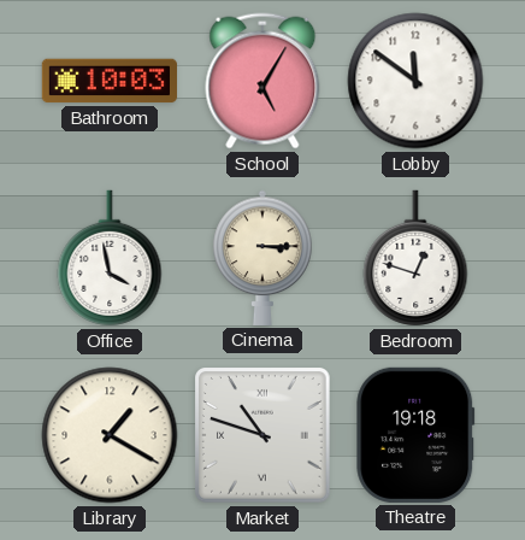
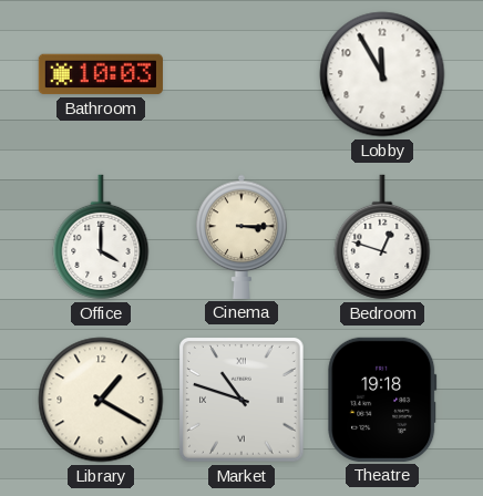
School: 5:05 -> none (262, 81)
Lobby: 11:51 -> 11:55 (382, 74)
Office: 3:58 -> 4:00 (101, 237)
